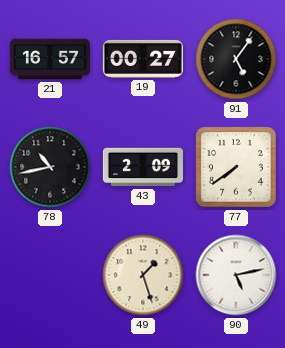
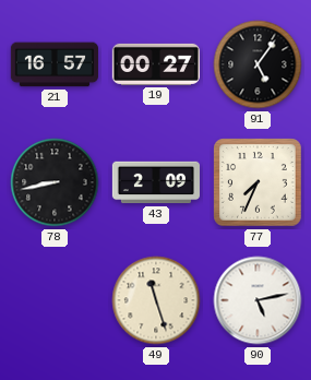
78: 10:43 -> 8:43 (55, 182)
77: 7:39 -> 7:34 (259, 183)
49: 1:27 -> 11:27 (156, 300)
